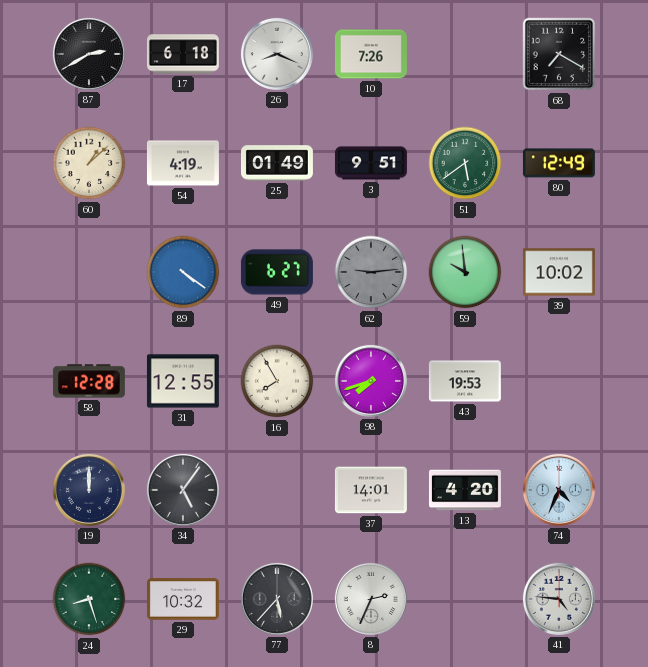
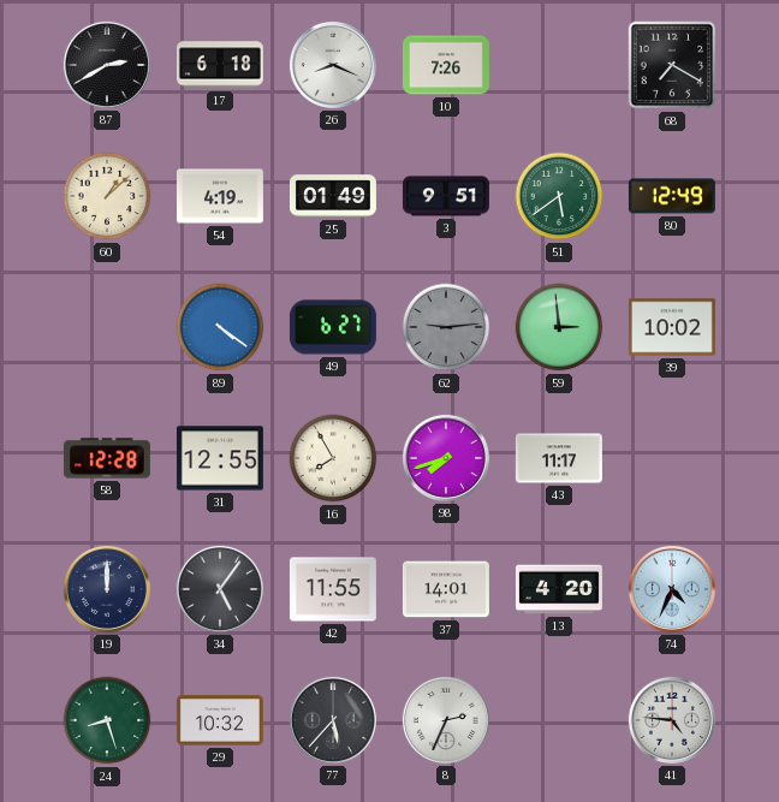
59: 9:59 -> 2:59 (559, 327)
43: 19:53 -> 11:17 (559, 458)
42: none -> 11:55 (333, 589)
